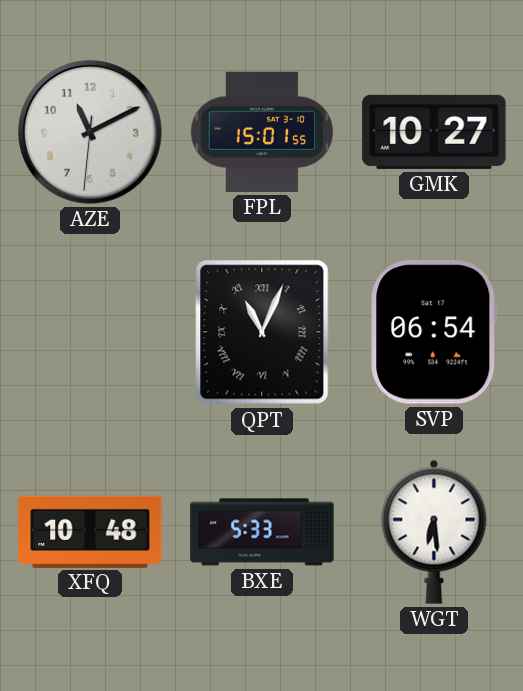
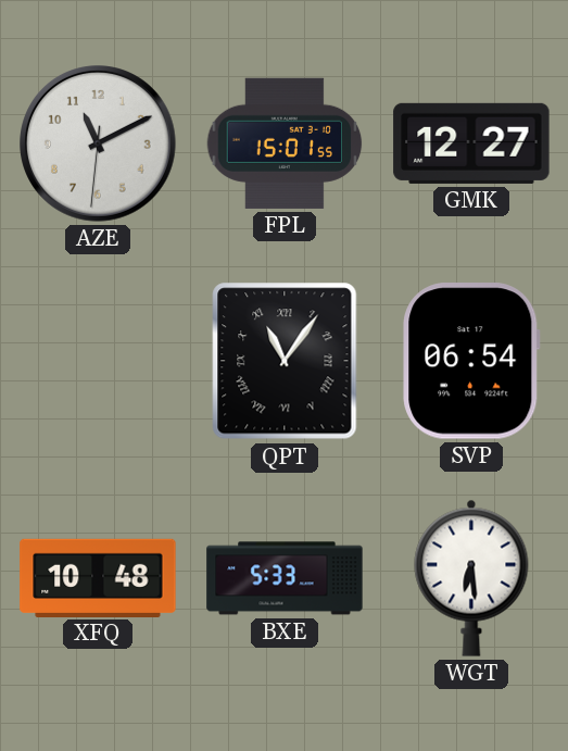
GMK: 10:27 -> 12:27 (471, 143)
QPT: 11:04 -> 11:06 (285, 361)
